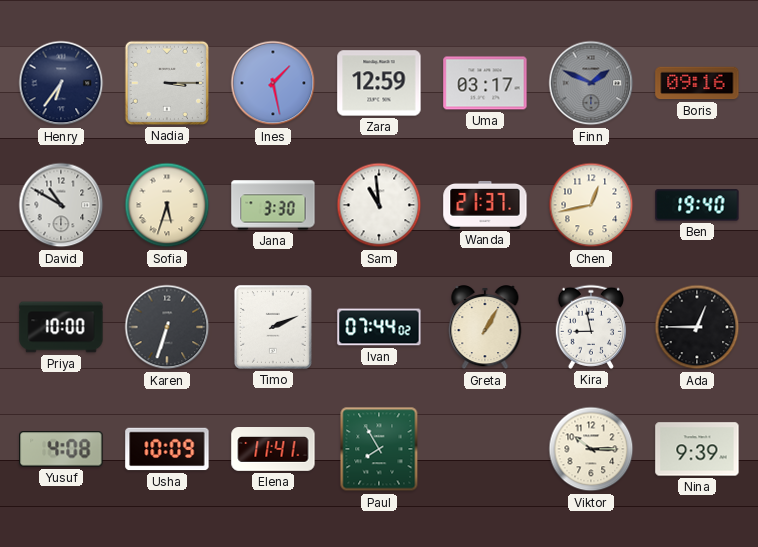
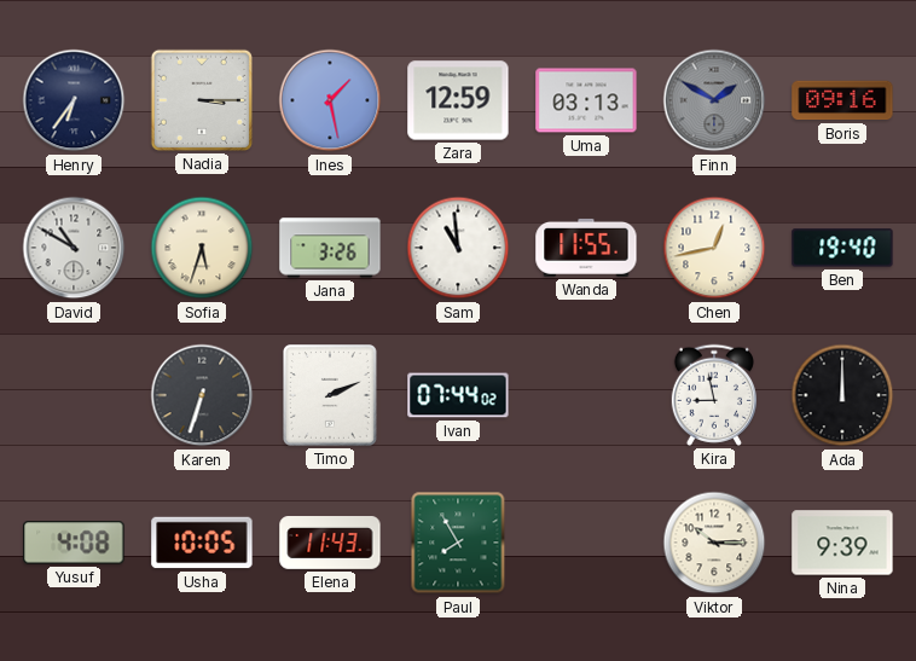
Uma: 03:17 -> 03:13 (586, 100)
Finn: 1:49 -> 1:50 (714, 100)
Jana: 3:30 -> 3:26 (330, 248)
Wanda: 21:37 -> 11:55 (586, 248)
Priya: 10:00 -> none (61, 327)
Greta: 1:05 -> none (485, 328)
Ada: 12:45 -> 12:00 (842, 395)
Usha: 10:09 -> 10:05 (202, 543)
Elena: 11:41 -> 11:43 (330, 543)
